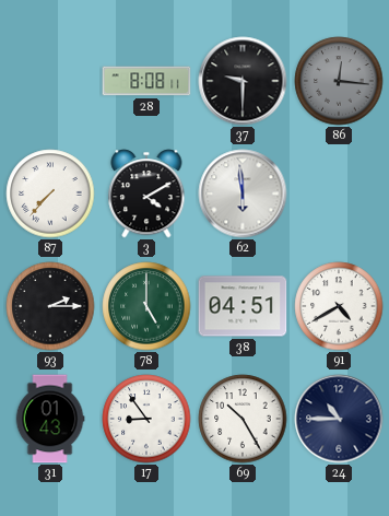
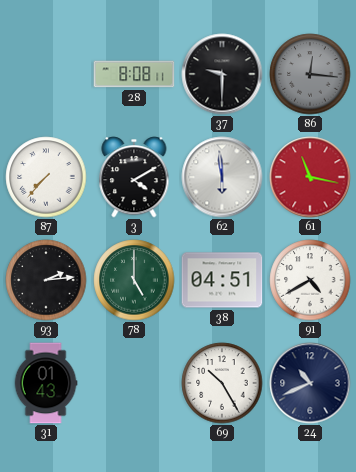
61: none -> 11:17 (310, 177)
93: 2:15 -> 2:14 (46, 280)
17: 8:54 -> none (146, 419)
24: 10:45 -> 10:41 (310, 383)
